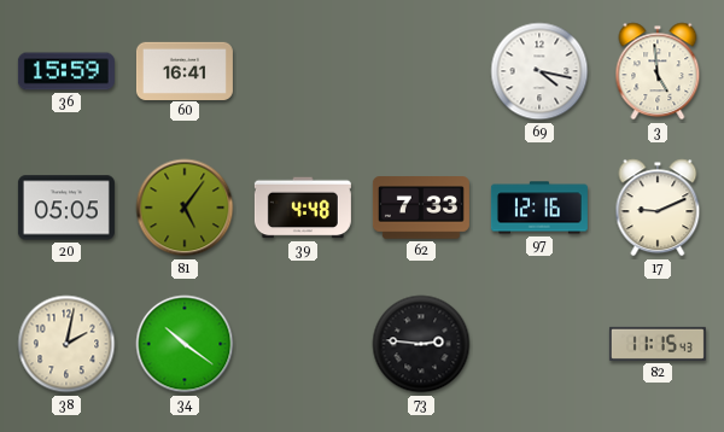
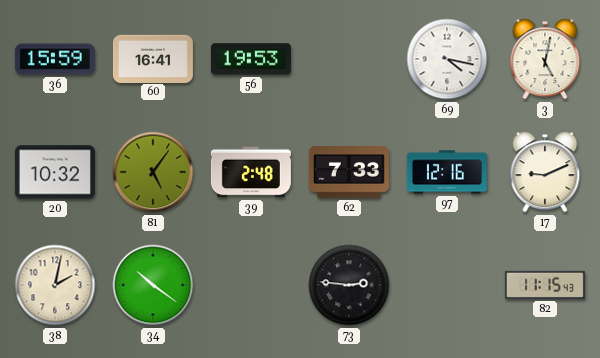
56: none -> 19:53 (251, 59)
3: 4:59 -> 5:02 (545, 59)
20: 05:05 -> 10:32 (55, 172)
39: 4:48 -> 2:48 (251, 172)
